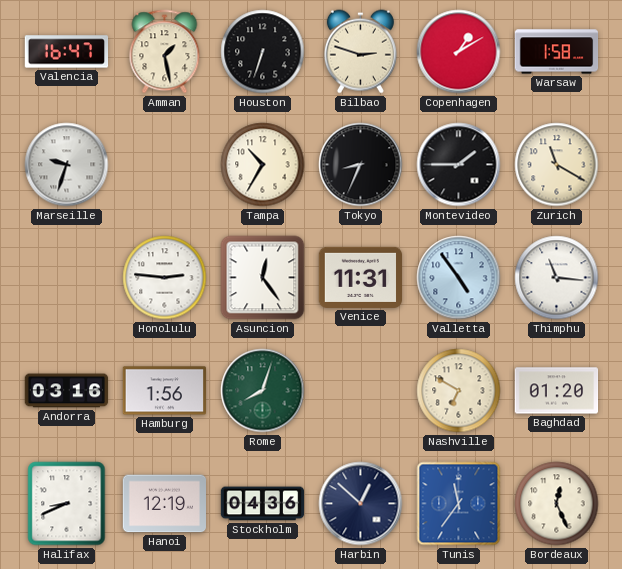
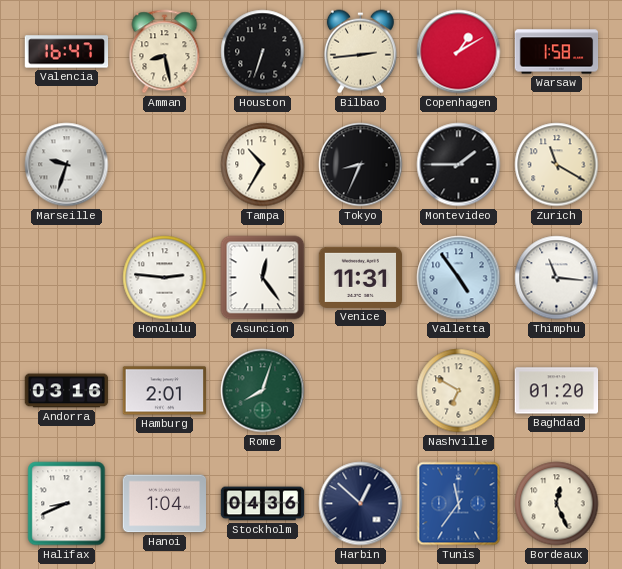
Amman: 1:28 -> 8:28 (165, 52)
Bilbao: 2:48 -> 2:44 (360, 52)
Hamburg: 1:56 -> 2:01 (165, 391)
Hanoi: 12:19 -> 1:04 (165, 504)
